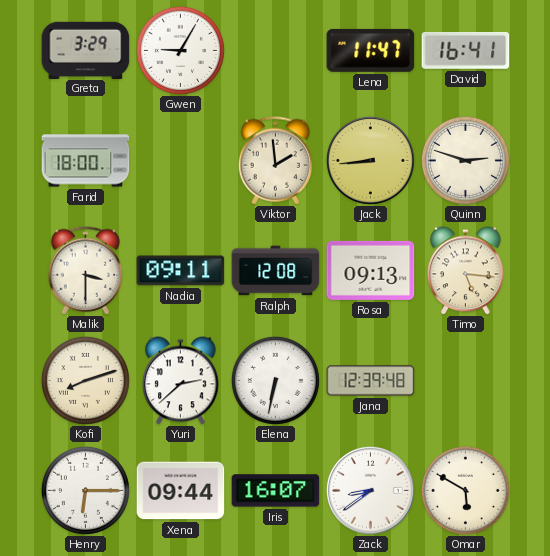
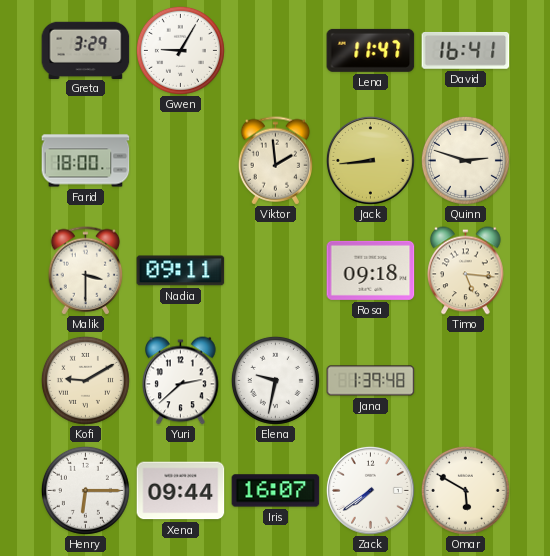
Ralph: 12:08 -> none (276, 271)
Rosa: 09:13 -> 09:18 (371, 270)
Kofi: 8:12 -> 9:10 (85, 380)
Elena: 6:32 -> 9:32 (275, 380)
Jana: 12:39 -> 1:39 (371, 381)
Zack: 8:39 -> 7:39 (370, 490)
